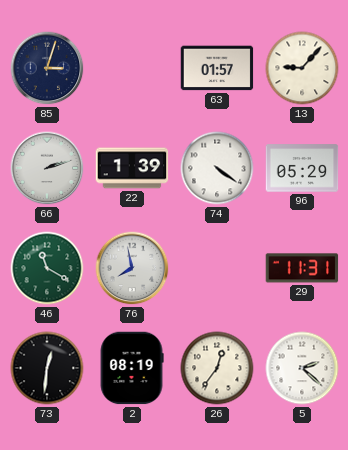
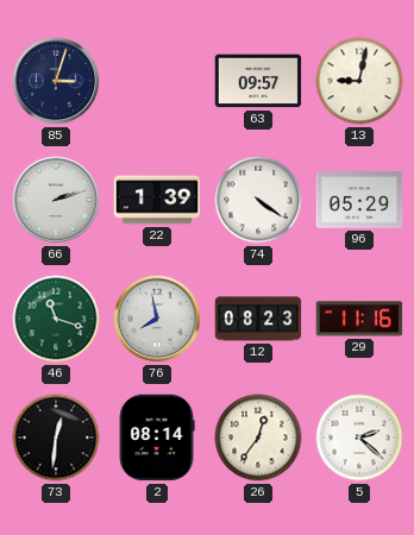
63: 01:57 -> 09:57 (258, 81)
13: 9:07 -> 9:02 (359, 81)
46: 11:20 -> 11:18 (56, 319)
12: none -> 08:23 (258, 319)
29: 11:31 -> 11:16 (359, 319)
2: 08:19 -> 08:14 (157, 438)
